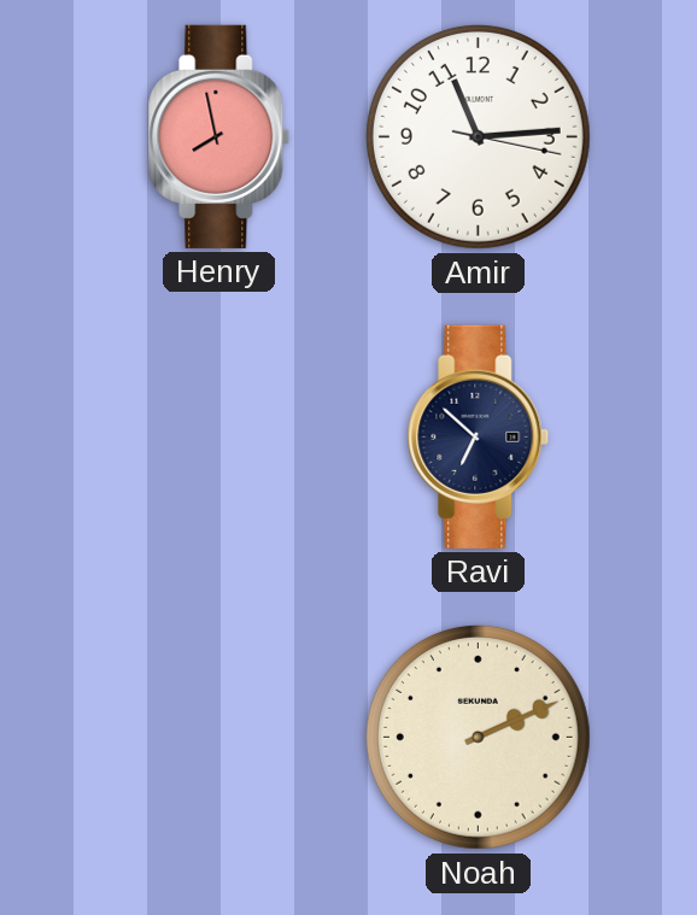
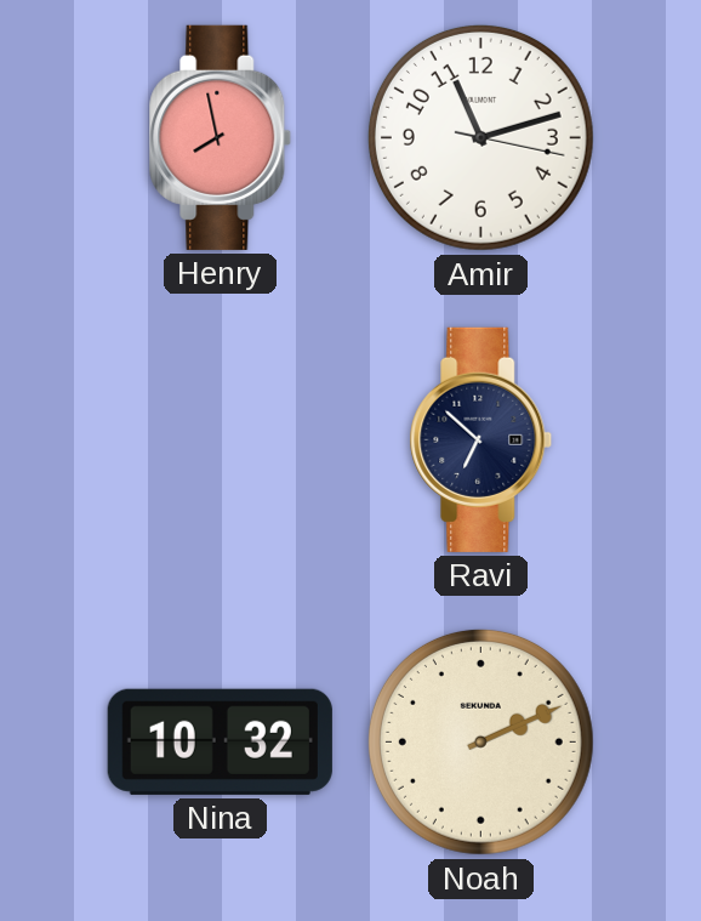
Amir: 11:14 -> 11:12 (480, 137)
Nina: none -> 10:32 (220, 741)
